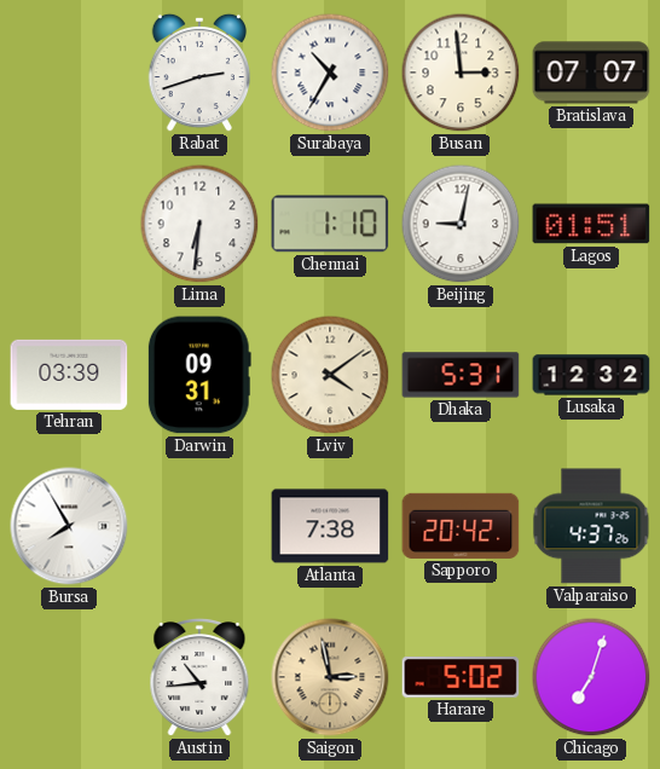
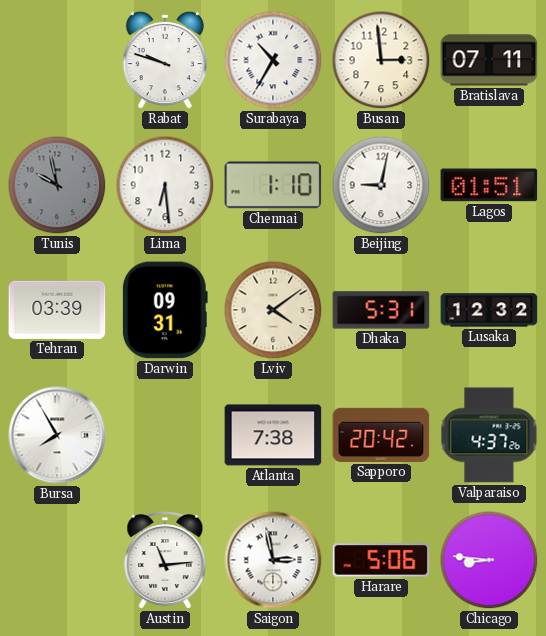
Rabat: 2:42 -> 9:48 (165, 60)
Bratislava: 07:07 -> 07:11 (489, 60)
Tunis: none -> 9:58 (57, 185)
Lima: 6:31 -> 6:29 (165, 185)
Austin: 10:44 -> 11:14 (165, 561)
Saigon dial: champagne -> white (273, 560)
Harare: 5:02 -> 5:06 (381, 560)
Chicago: 7:03 -> 8:46 (489, 560)
